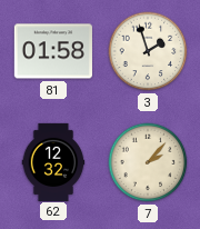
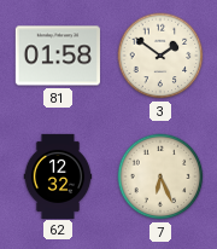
3: 1:57 -> 1:51 (160, 56)
7: 2:07 -> 6:26 (160, 176)
